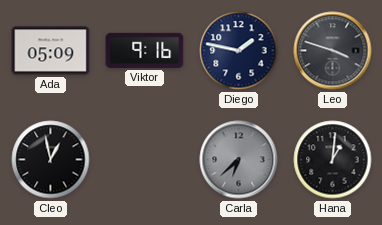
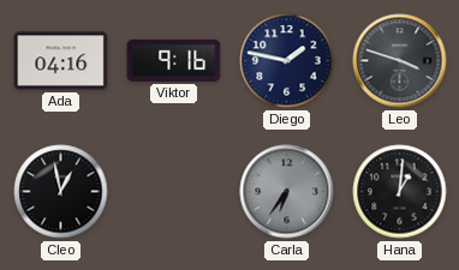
Ada: 05:09 -> 04:16 (61, 61)
Carla: 6:38 -> 6:36 (287, 192)
